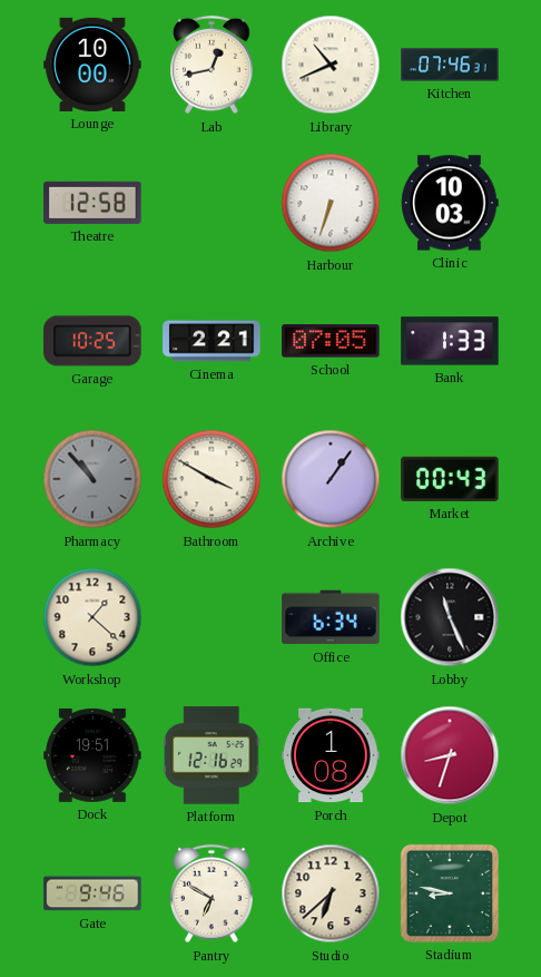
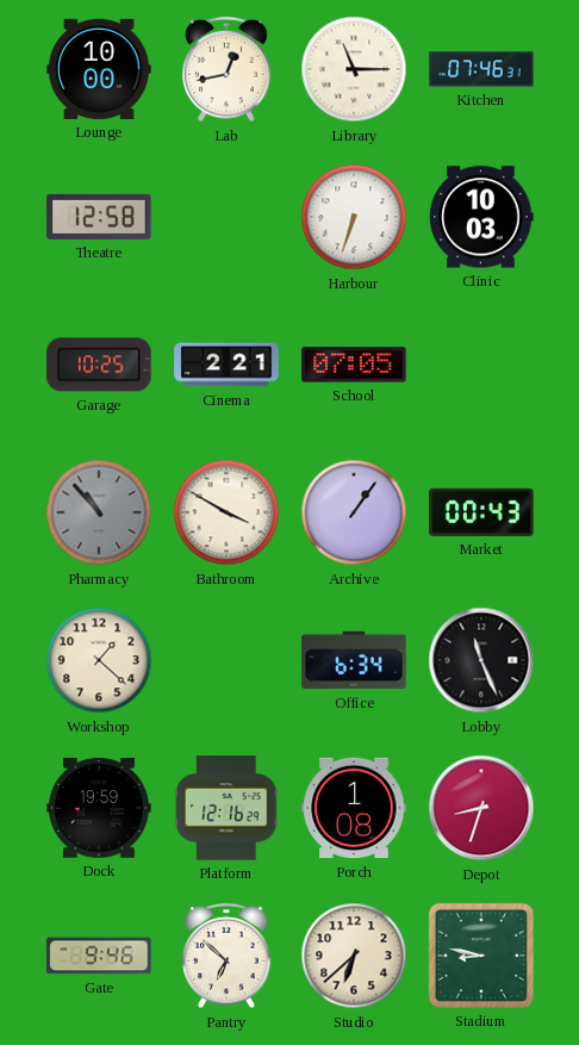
Library: 10:41 -> 11:15 (354, 69)
Bank: 1:33 -> none (450, 341)
Dock: 19:51 -> 19:59 (99, 808)
Pantry: 6:50 -> 6:52 (226, 956)
